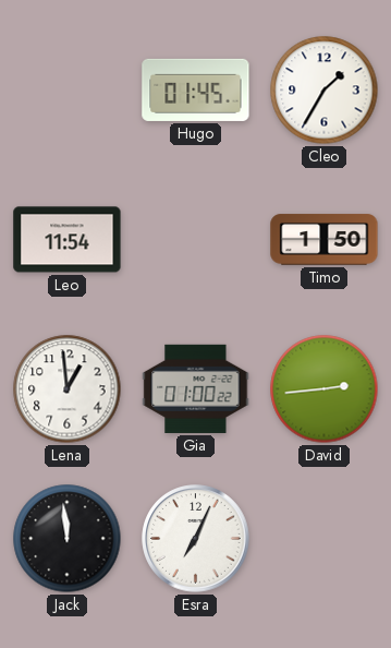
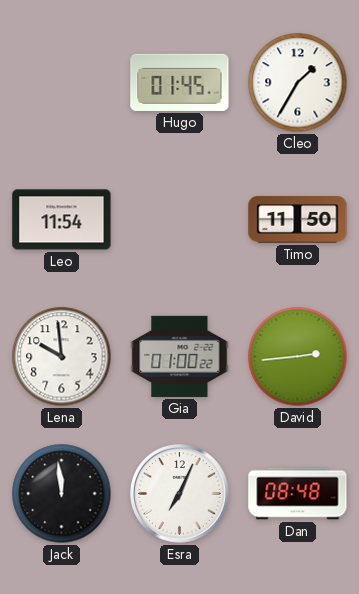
Timo: 1:50 -> 11:50 (298, 220)
Lena: 12:59 -> 9:59 (62, 357)
Dan: none -> 08:48 (298, 494)
